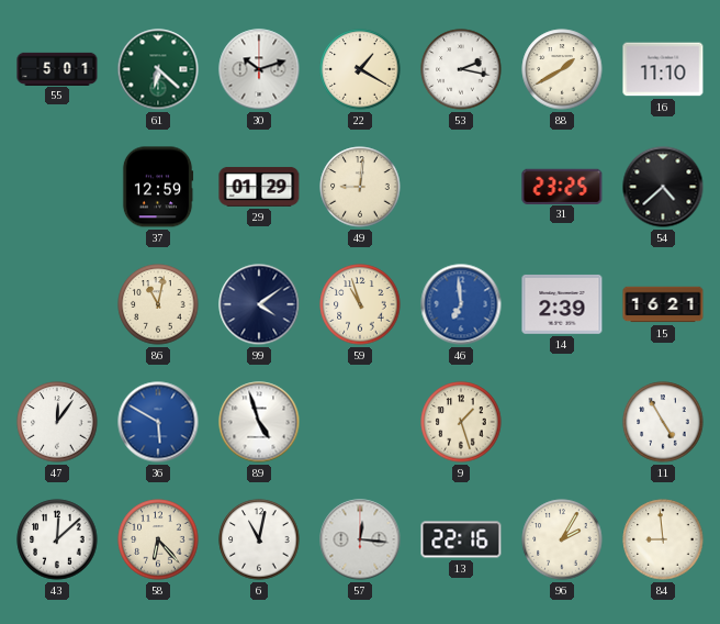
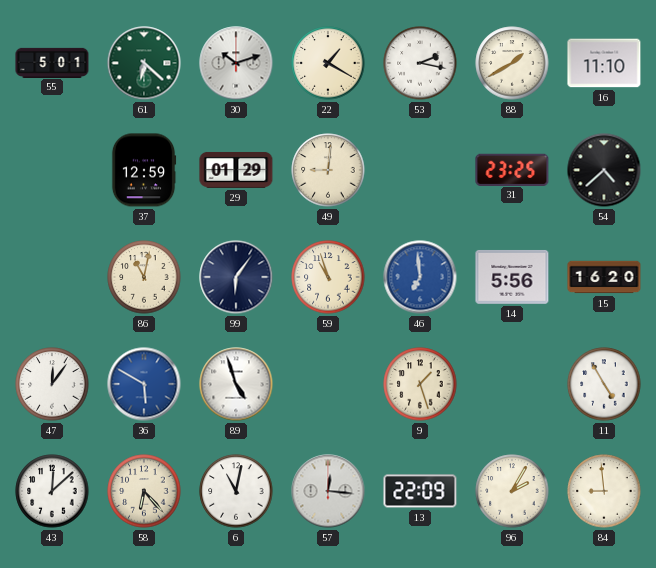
99: 4:09 -> 6:06 (236, 277)
14: 2:39 -> 5:56 (512, 277)
15: 16:21 -> 16:20 (604, 277)
13: 22:16 -> 22:09 (420, 491)
